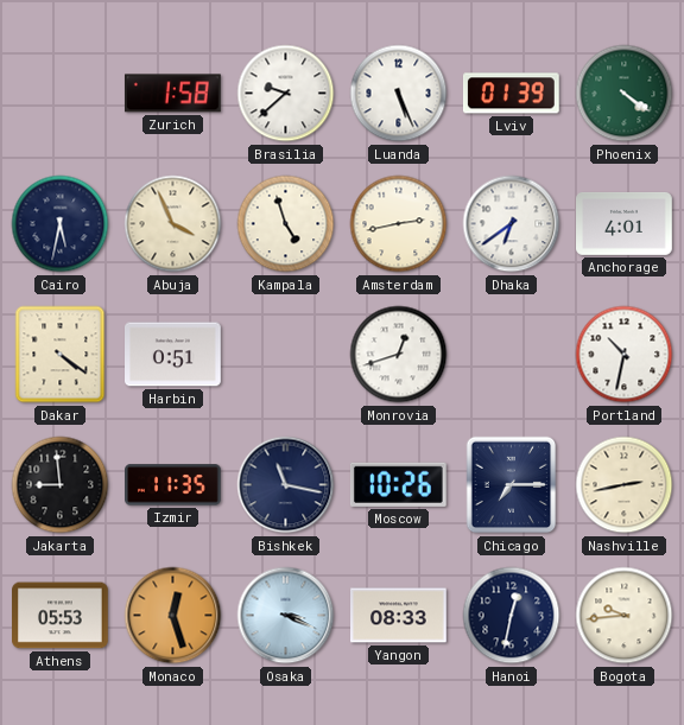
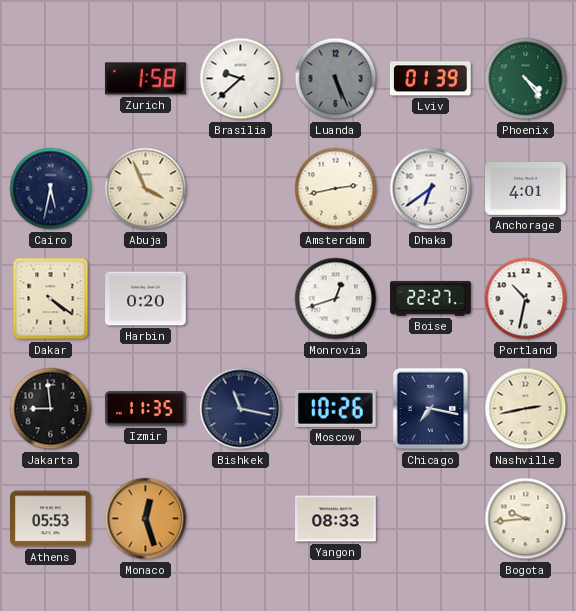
Luanda dial: white -> grey (336, 79)
Phoenix: 4:21 -> 4:24 (526, 79)
Kampala: 4:57 -> none (286, 224)
Harbin: 0:51 -> 0:20 (146, 299)
Boise: none -> 22:27 (431, 298)
Chicago: 7:15 -> 7:17 (431, 409)
Osaka: 3:19 -> none (286, 616)
Hanoi: 12:32 -> none (512, 616)
